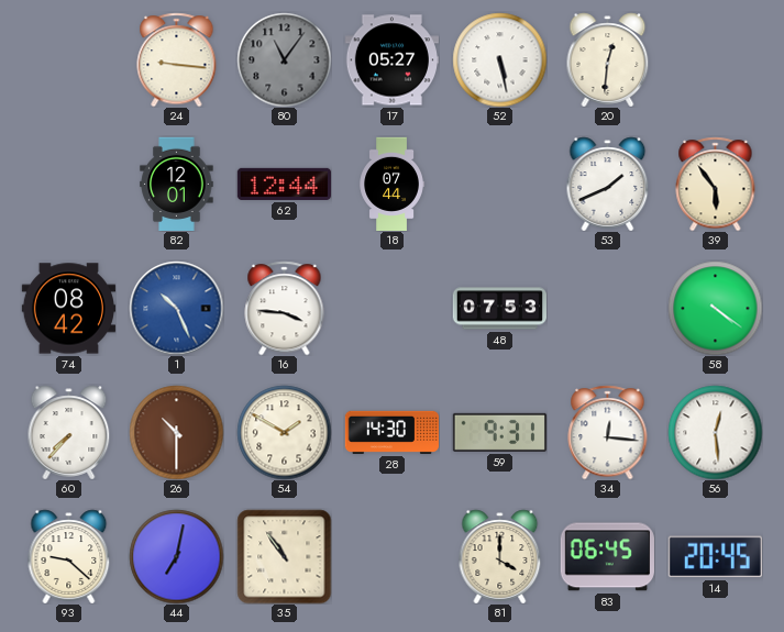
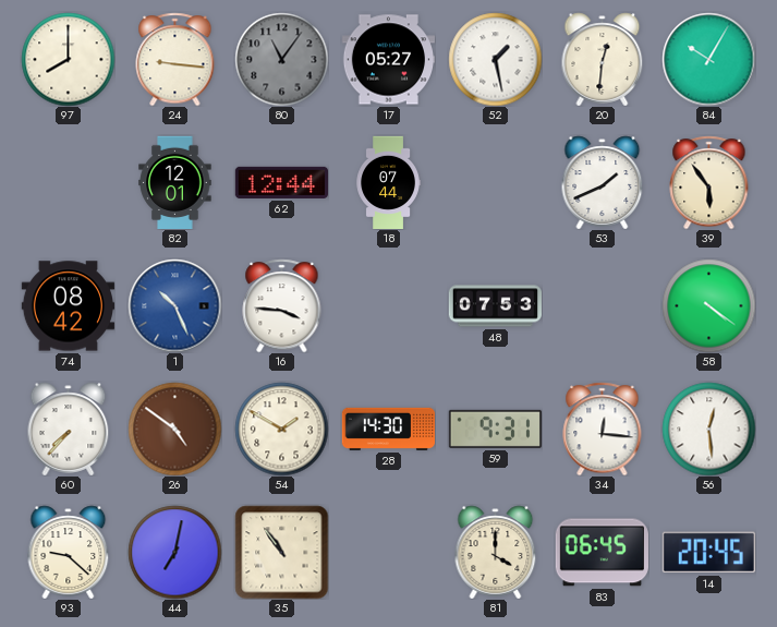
97: none -> 8:00 (68, 59)
52: 5:28 -> 1:28 (495, 59)
84: none -> 10:05 (708, 59)
26: 10:30 -> 4:51 (174, 429)
